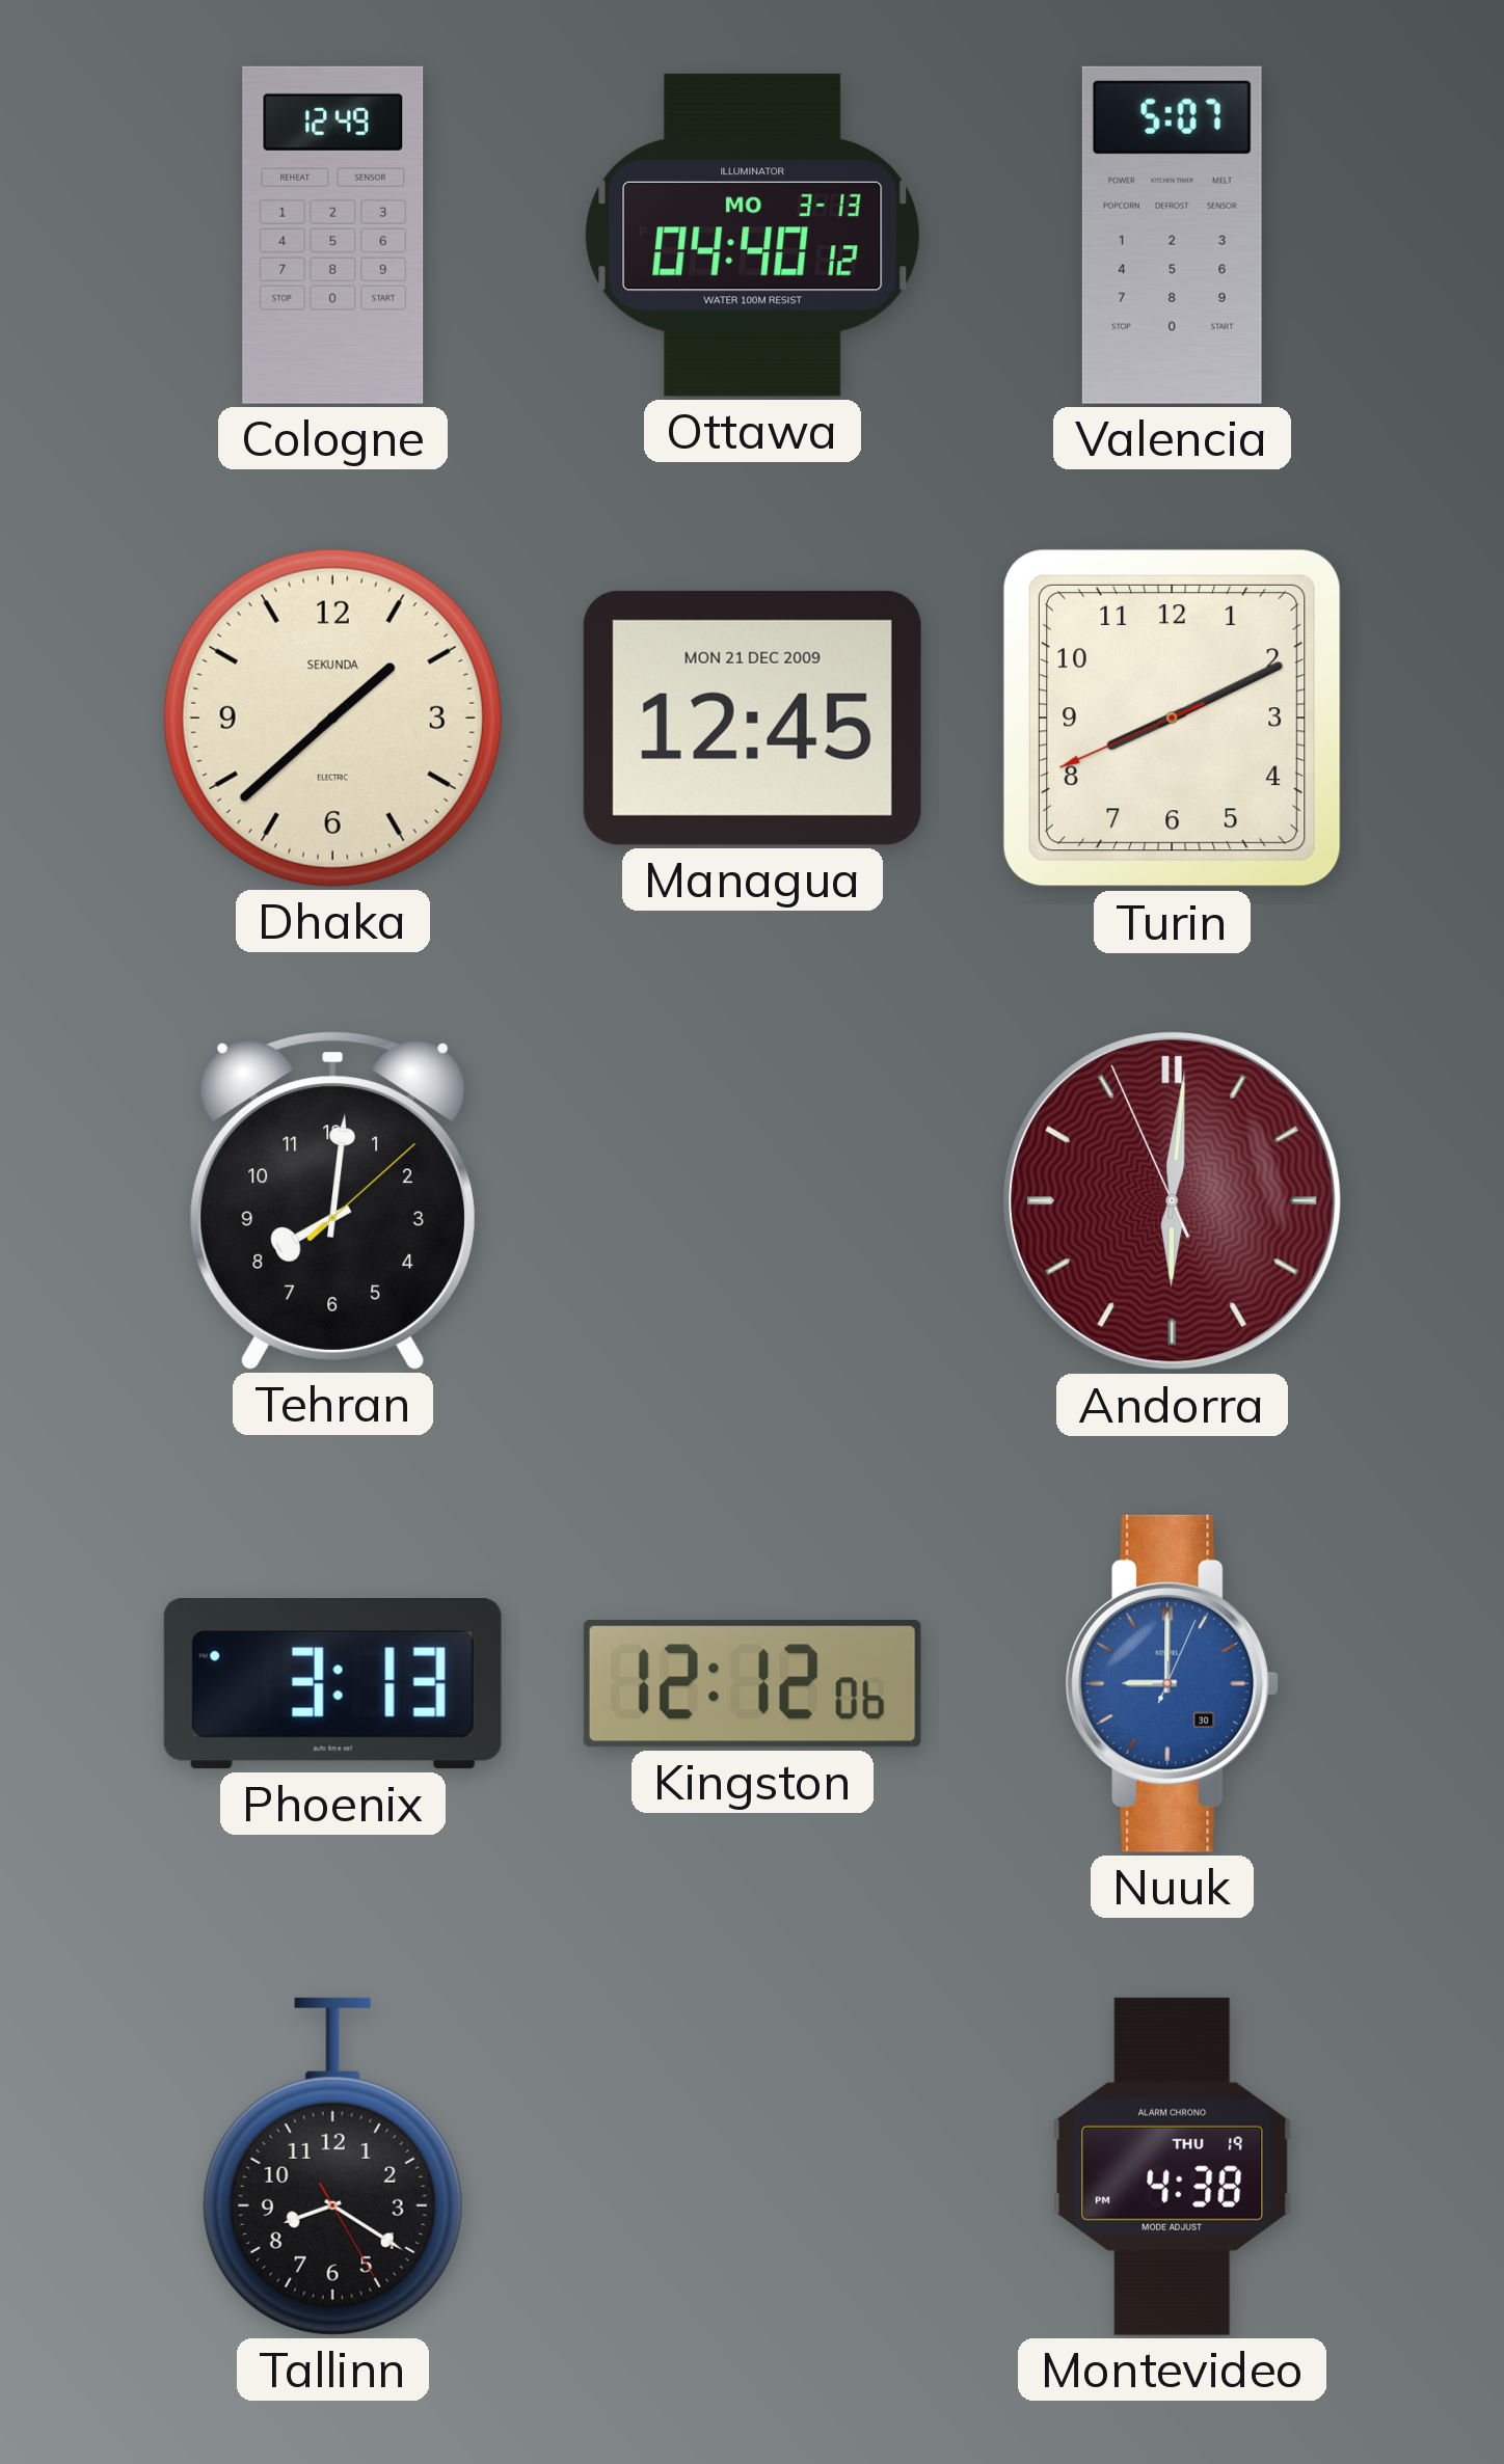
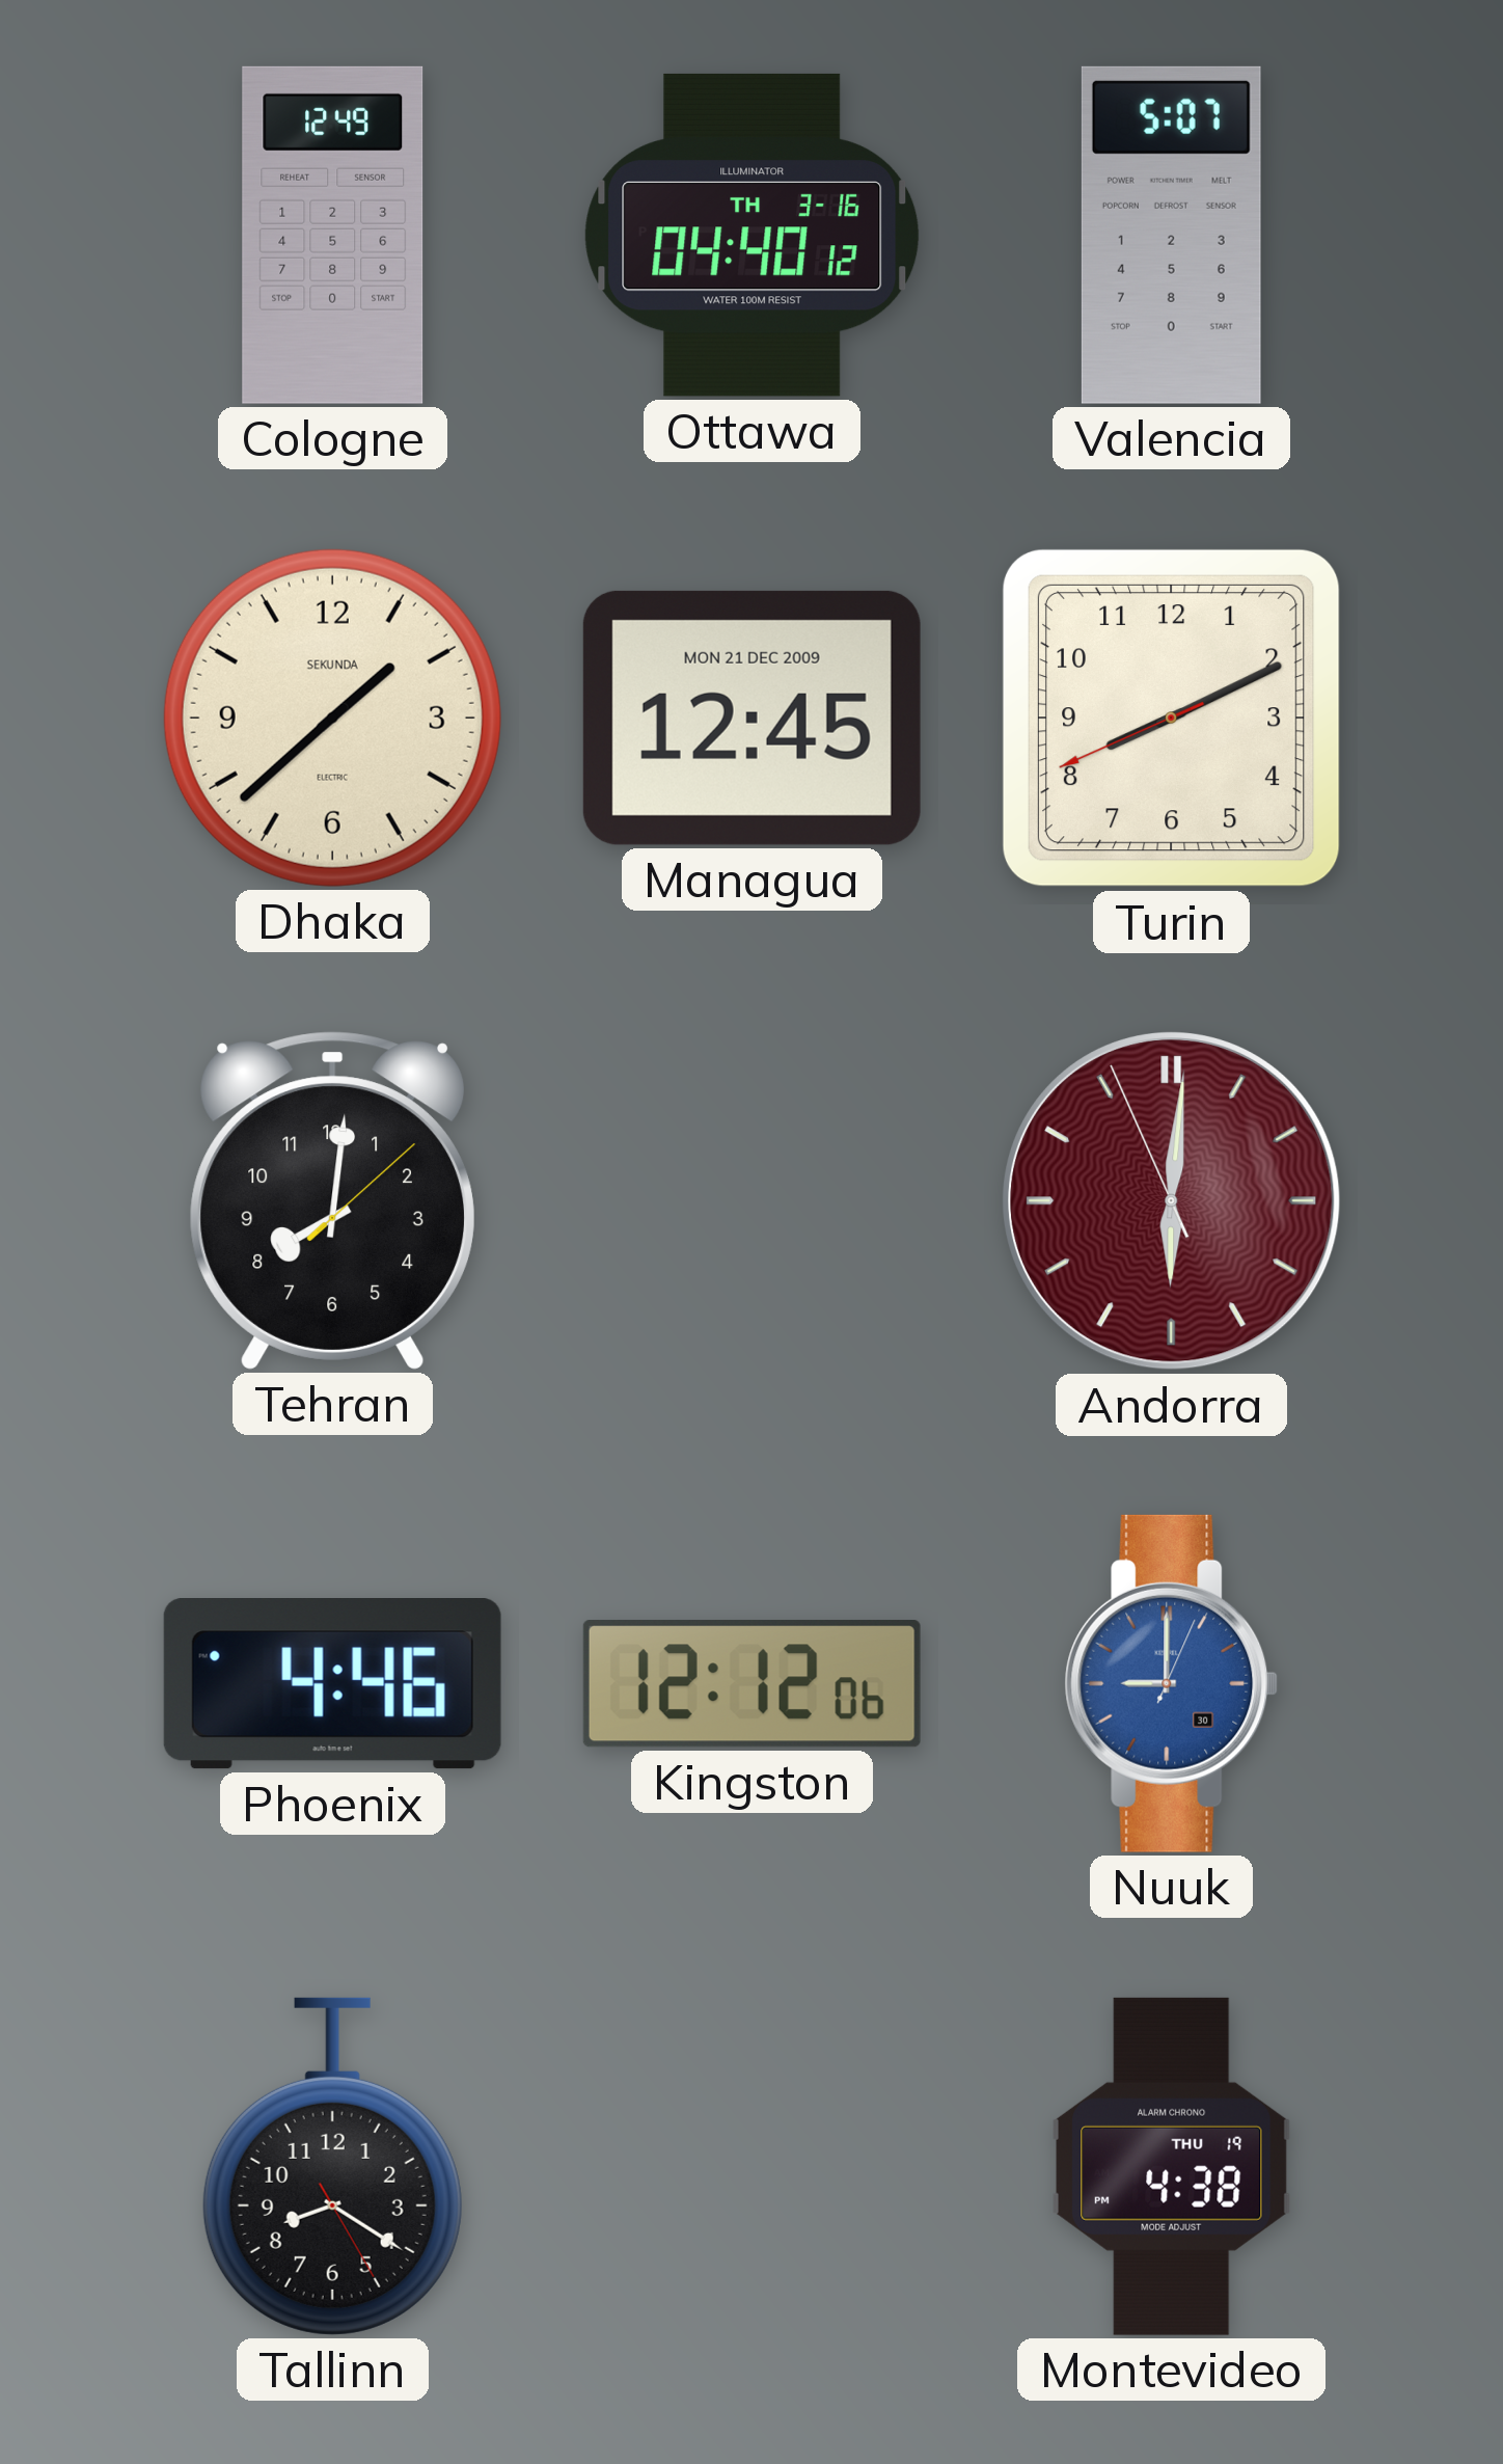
Ottawa date: MO 3-13 -> TH 3-16 (753, 235)
Phoenix: 3:13 -> 4:46 (332, 1684)
